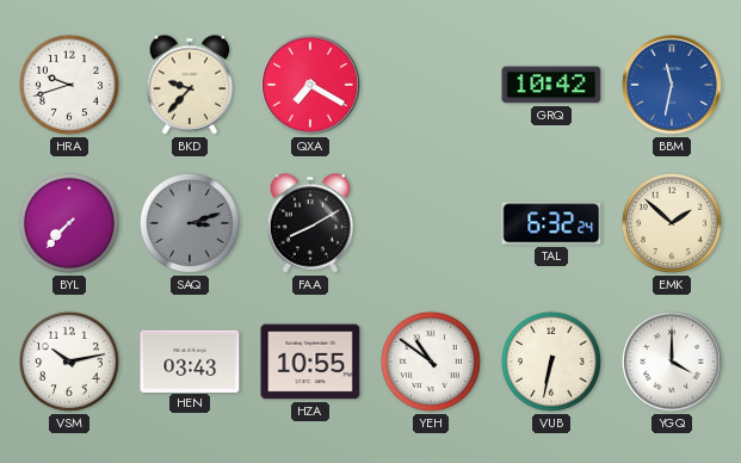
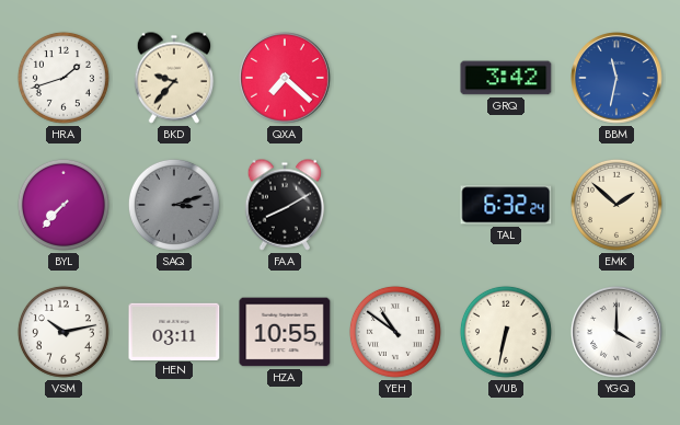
HRA: 9:42 -> 1:42 (64, 78)
QXA: 7:20 -> 7:22 (286, 79)
GRQ: 10:42 -> 3:42 (506, 78)
HEN: 03:43 -> 03:11 (174, 331)
